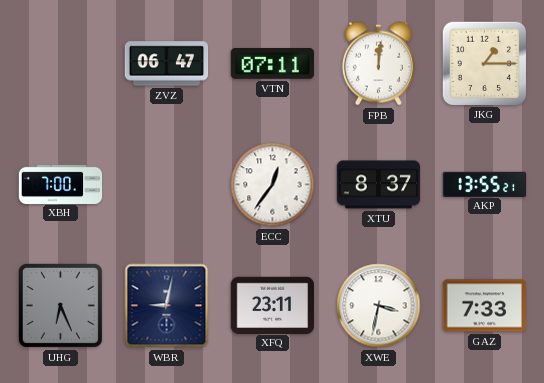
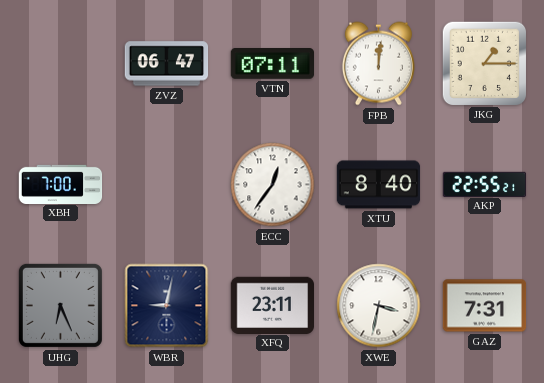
XTU: 8:37 -> 8:40 (379, 185)
AKP: 13:55 -> 22:55 (485, 184)
GAZ: 7:33 -> 7:31 (485, 306)
